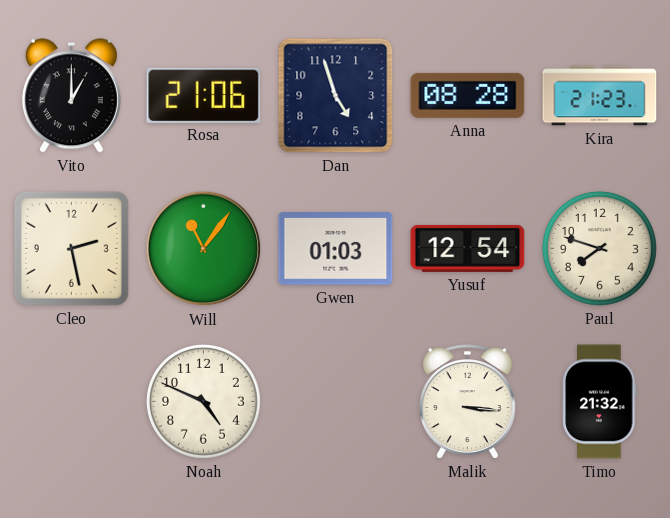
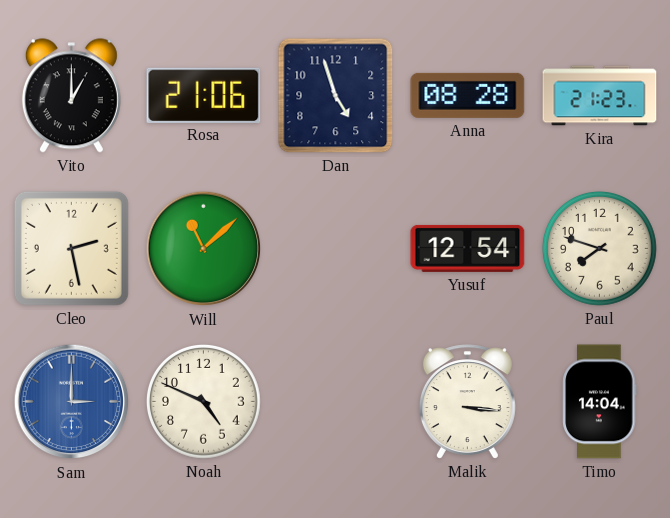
Will: 11:06 -> 11:08 (204, 249)
Gwen: 01:03 -> none (336, 249)
Sam: none -> 3:00 (72, 402)
Timo: 21:32 -> 14:04 (600, 402)
